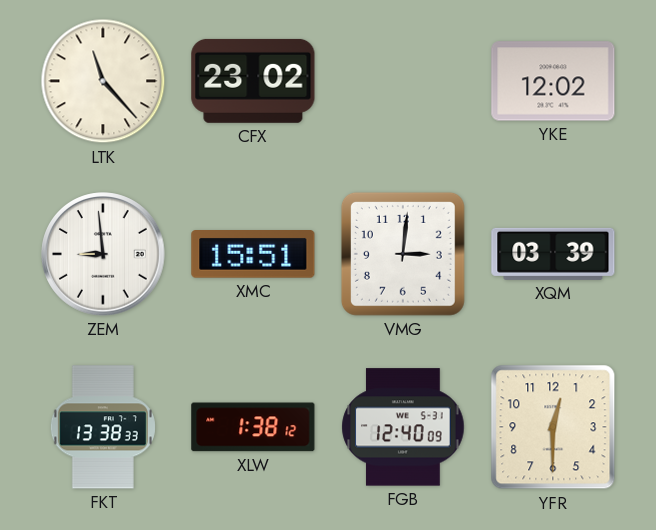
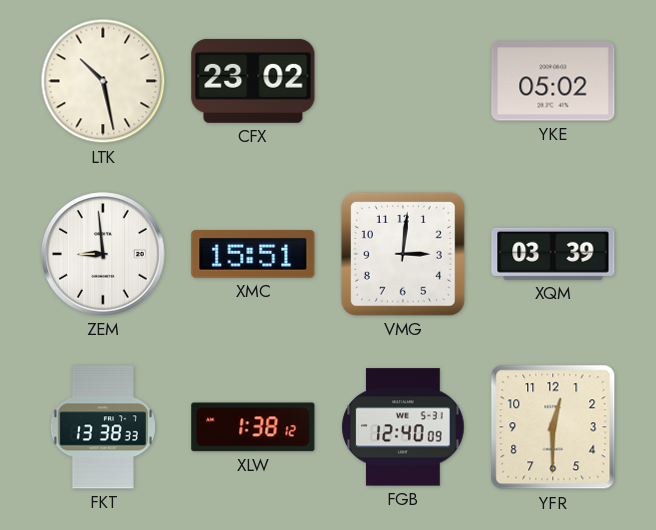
LTK: 11:23 -> 10:28 (103, 81)
YKE: 12:02 -> 05:02 (553, 81)
